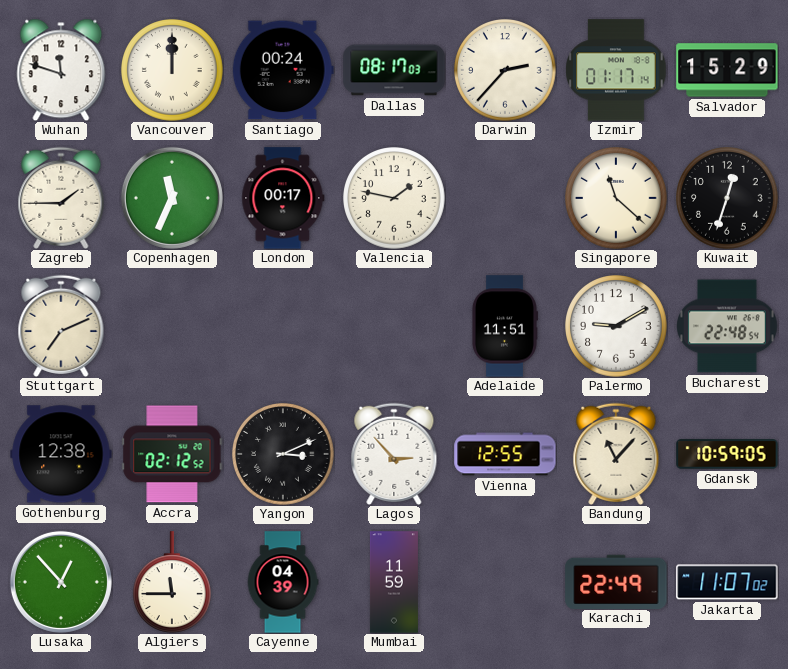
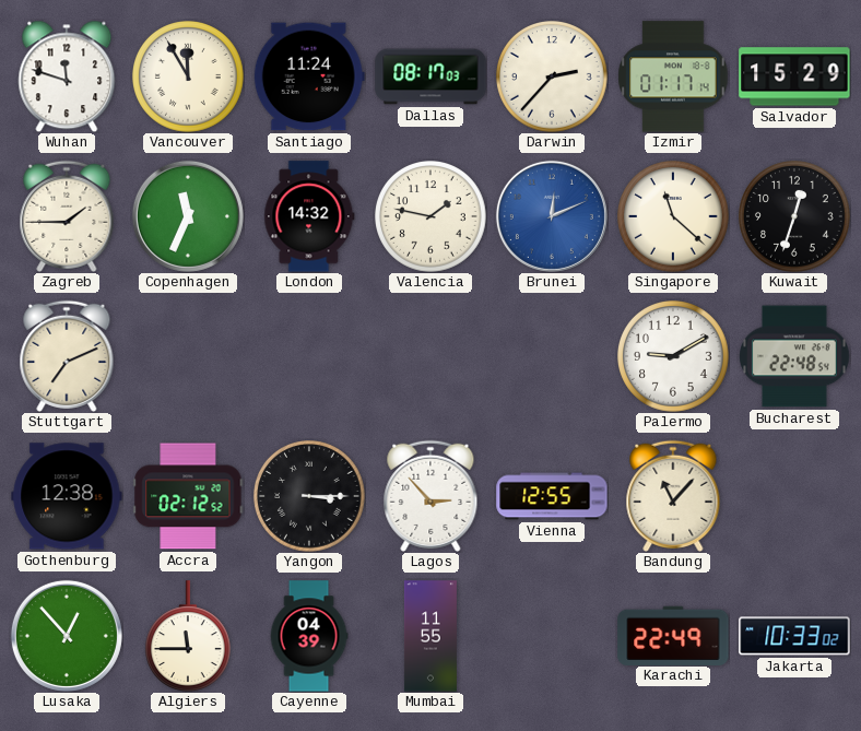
Vancouver: 12:00 -> 11:55 (189, 78)
Santiago: 00:24 -> 11:24 (309, 76)
London: 00:17 -> 14:32 (309, 216)
Brunei: none -> 12:11 (552, 216)
Adelaide: 11:51 -> none (504, 326)
Yangon: 3:11 -> 3:15 (310, 497)
Gdansk: 10:59 -> none (727, 454)
Mumbai: 11:59 -> 11:55 (431, 636)
Jakarta: 11:07 -> 10:33 (794, 636)
